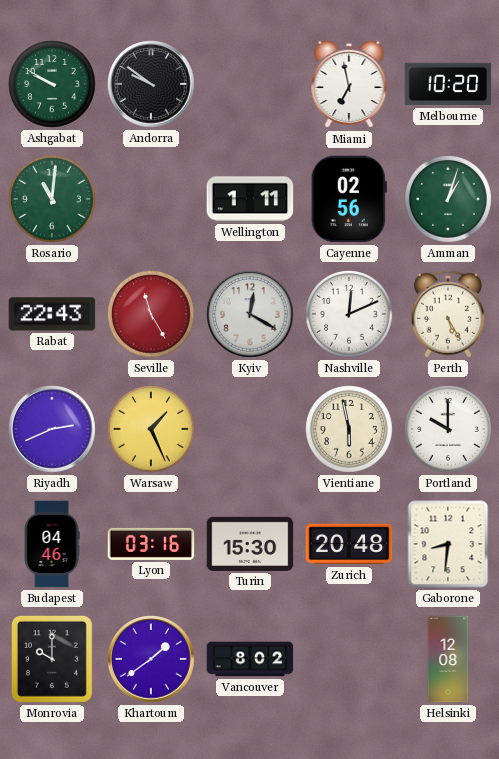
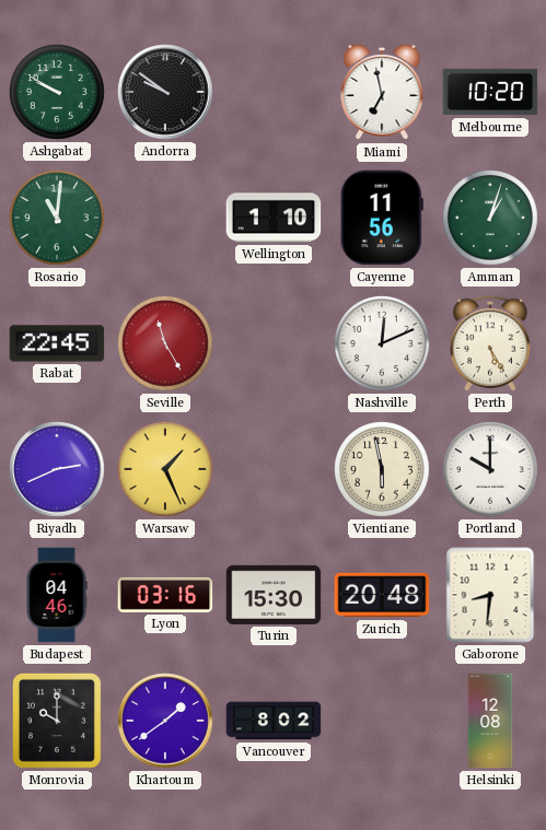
Wellington: 1:11 -> 1:10 (274, 218)
Cayenne: 02:56 -> 11:56 (382, 218)
Rabat: 22:43 -> 22:45 (57, 343)
Kyiv: 12:20 -> none (250, 314)
